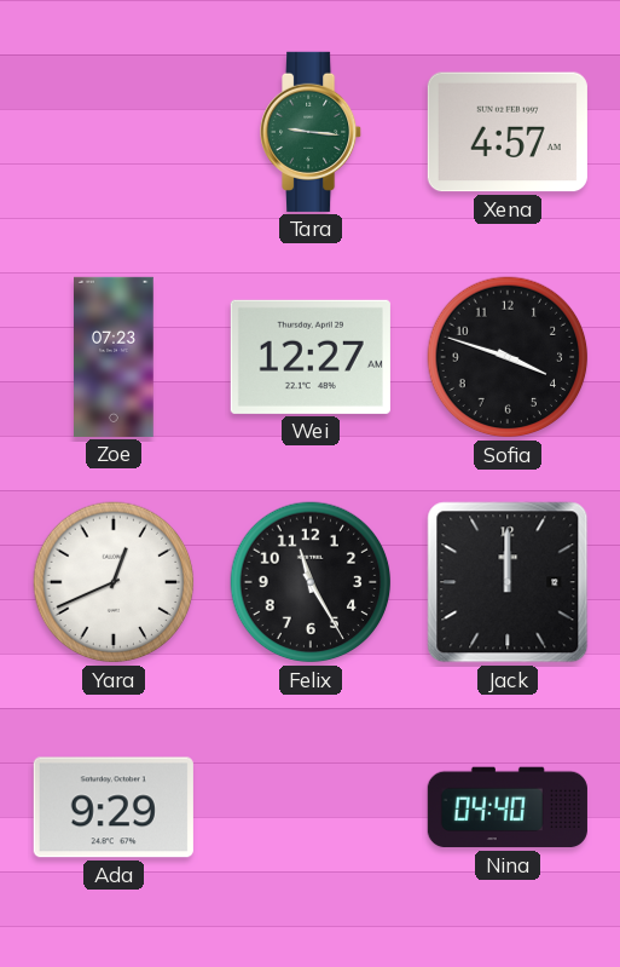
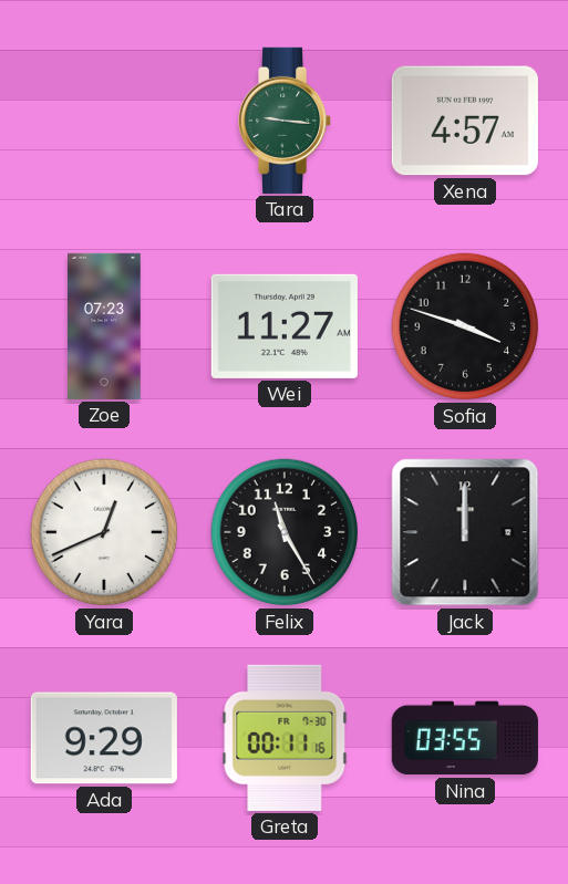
Wei: 12:27 -> 11:27 (285, 326)
Greta: none -> 00:11 (285, 738)
Nina: 04:40 -> 03:55 (465, 738)
